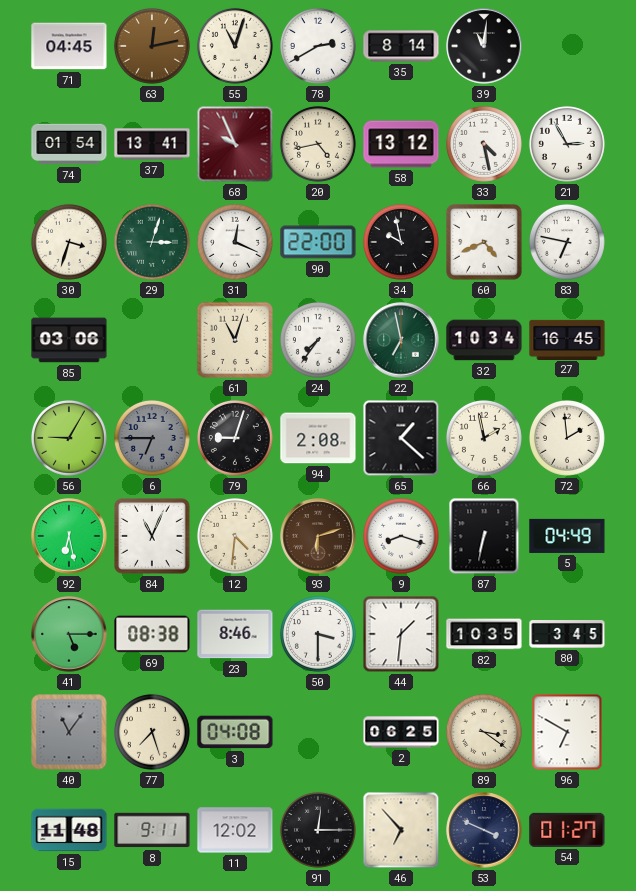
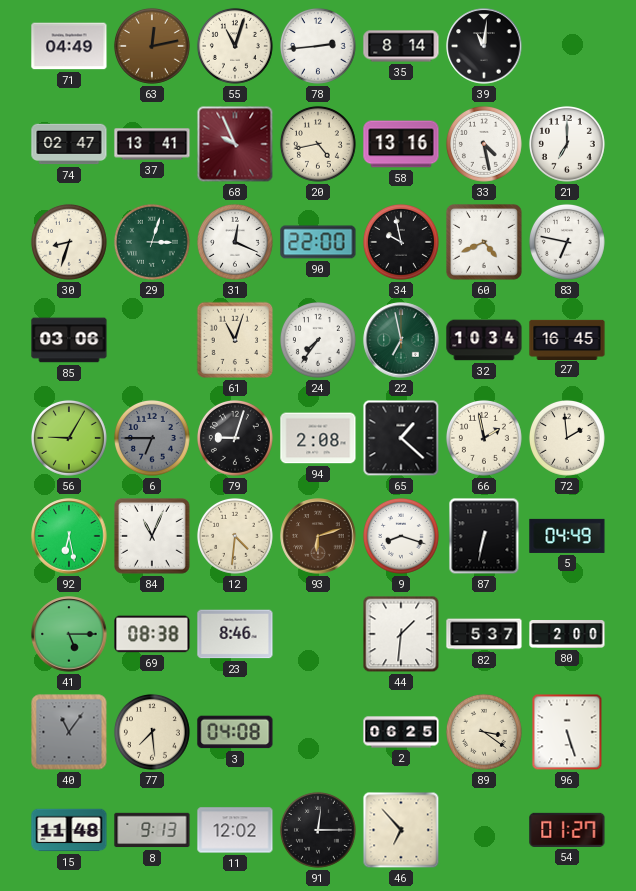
71: 04:45 -> 04:49 (69, 46)
78: 2:40 -> 2:44 (318, 46)
74: 01:54 -> 02:47 (69, 144)
58: 13:12 -> 13:16 (401, 144)
21: 2:55 -> 7:00 (567, 144)
30: 3:33 -> 8:33 (69, 242)
50: 3:30 -> none (318, 634)
82: 10:35 -> 5:37 (484, 634)
80: 3:45 -> 2:00 (567, 635)
77: 7:27 -> 7:29 (152, 732)
96: 6:50 -> 5:27 (567, 732)
8: 9:11 -> 9:13 (152, 830)
53: 3:49 -> none (484, 830)
